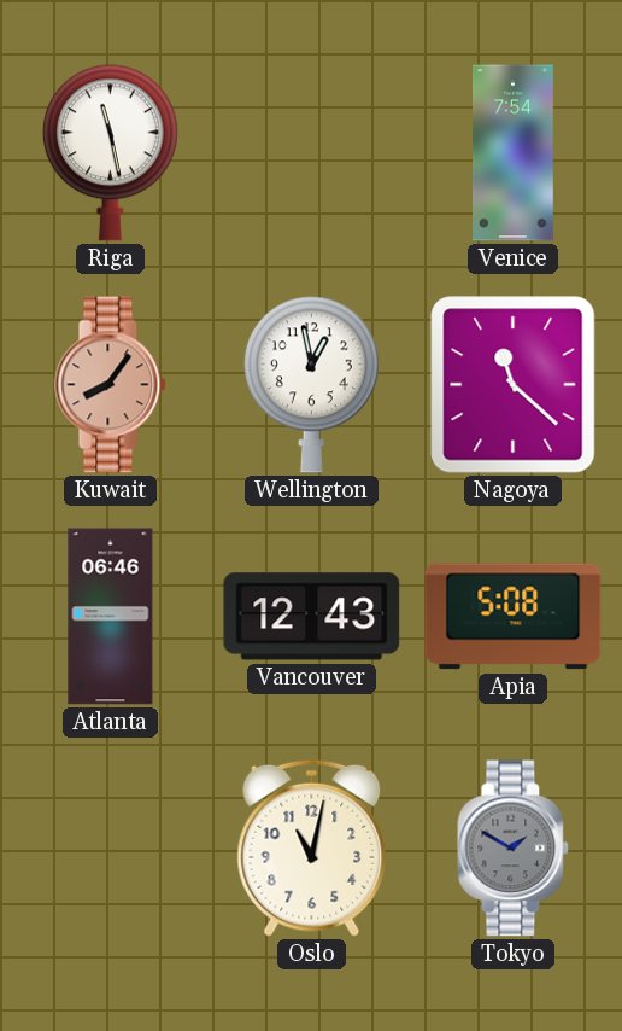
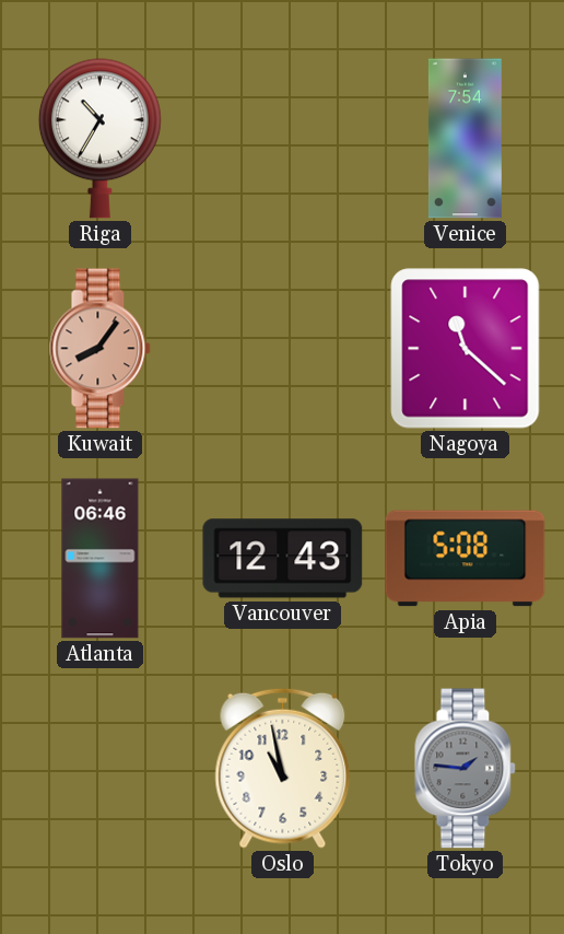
Riga: 11:28 -> 10:35 (99, 139)
Wellington: 12:58 -> none (311, 385)
Oslo: 11:02 -> 10:58 (283, 768)
Tokyo: 1:50 -> 1:46 (466, 769)
